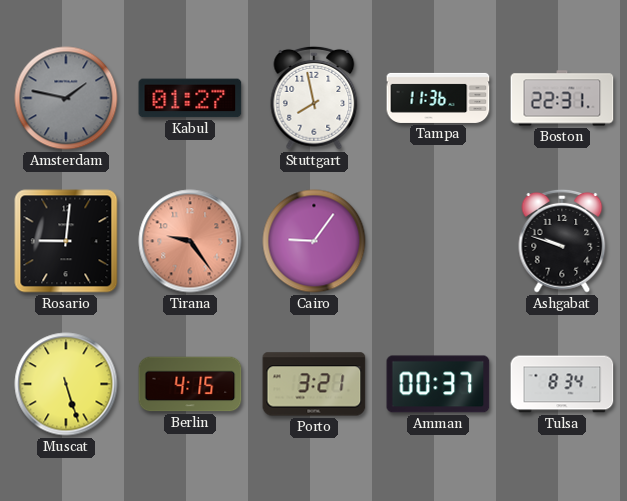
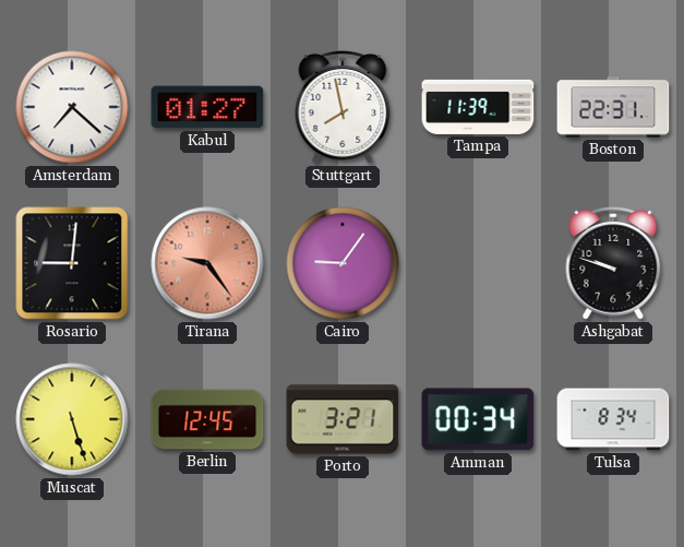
Amsterdam: 1:47 -> 7:22 (72, 107)
Amsterdam dial: grey -> white (72, 107)
Tampa: 11:36 -> 11:39 (478, 107)
Berlin: 4:15 -> 12:45 (207, 419)
Amman: 00:37 -> 00:34 (478, 419)
